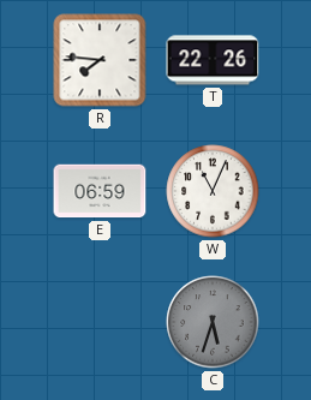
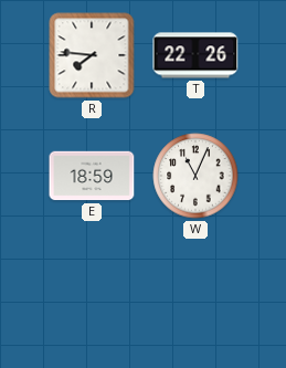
E: 06:59 -> 18:59 (92, 176)
C: 5:33 -> none (213, 322)
